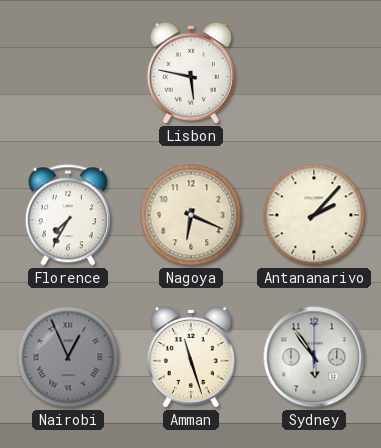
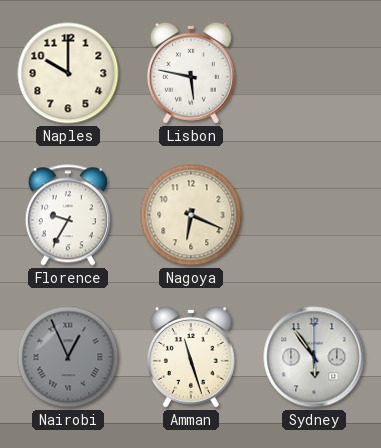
Naples: none -> 10:00 (68, 73)
Florence: 7:35 -> 9:35 (68, 215)
Antananarivo: 2:07 -> none (314, 215)
